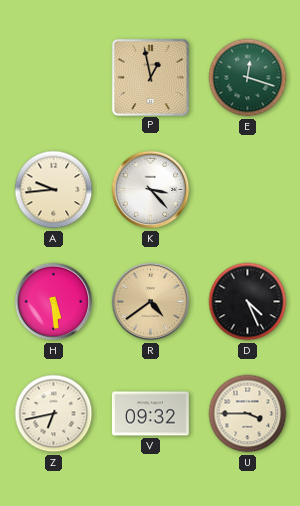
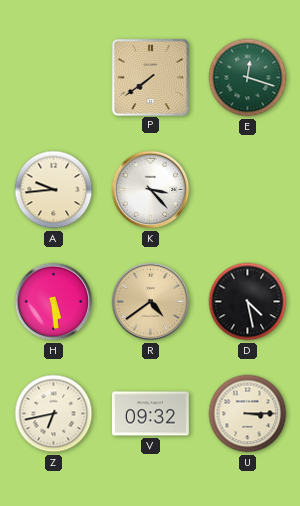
P: 12:58 -> 7:39 (150, 77)
D: 4:26 -> 4:28 (248, 302)
U: 3:45 -> 3:15 (248, 414)
